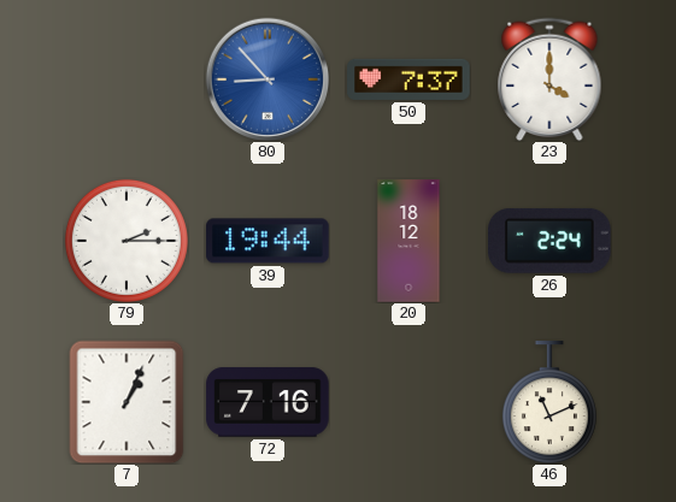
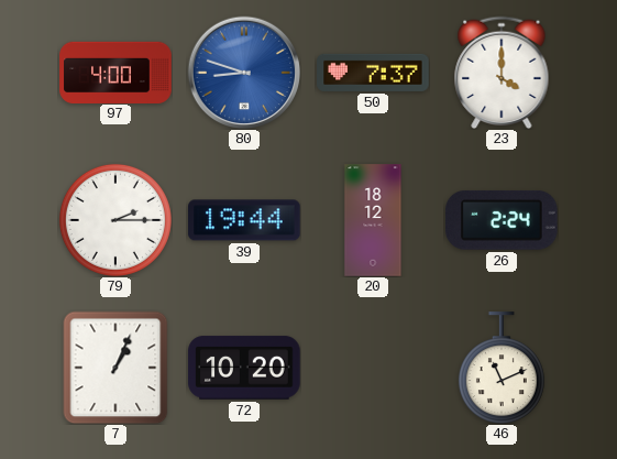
97: none -> 4:00 (115, 72)
80: 8:53 -> 8:48 (244, 73)
72: 7:16 -> 10:20 (244, 368)
